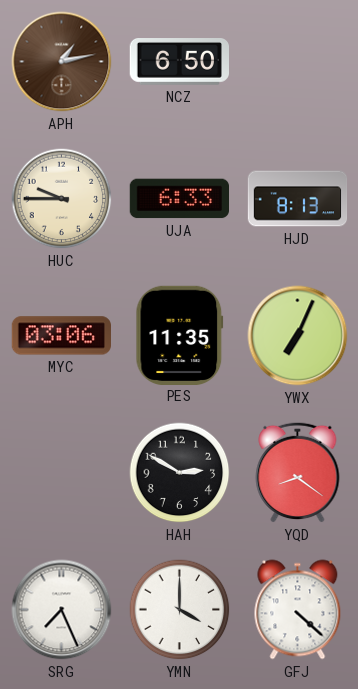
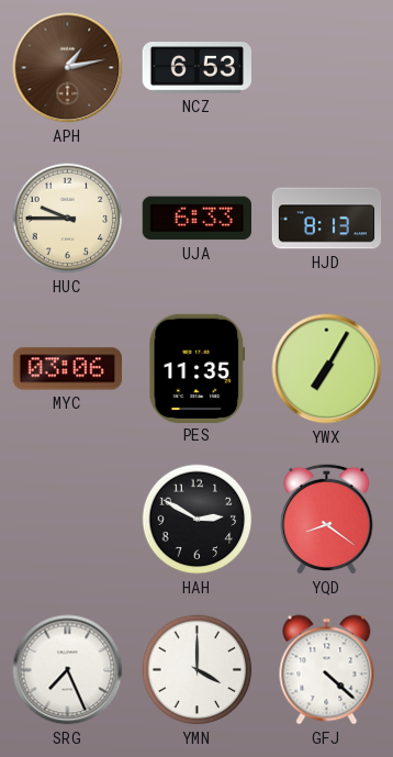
NCZ: 6:50 -> 6:53 (196, 68)
YWX: 7:04 -> 7:05 (327, 369)
